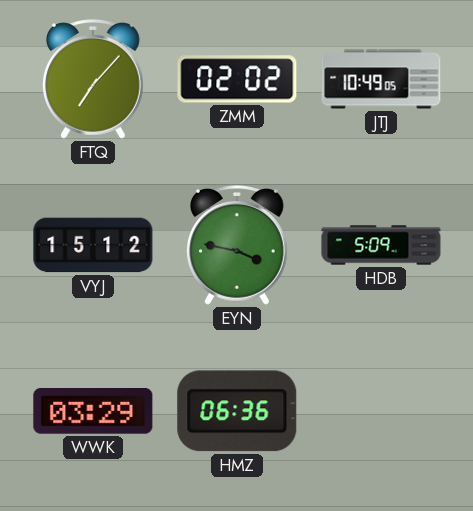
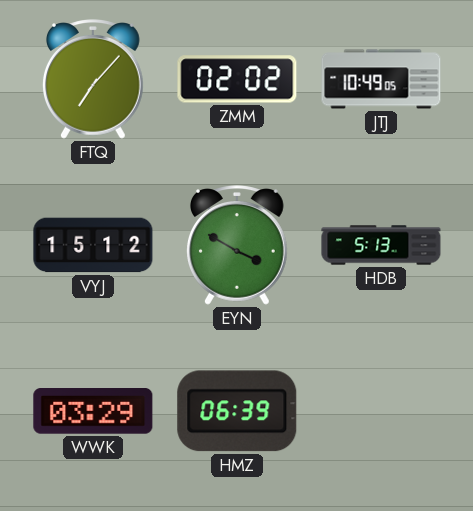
EYN: 3:47 -> 3:50 (237, 245)
HDB: 5:09 -> 5:13 (381, 245)
HMZ: 06:36 -> 06:39 (237, 411)
